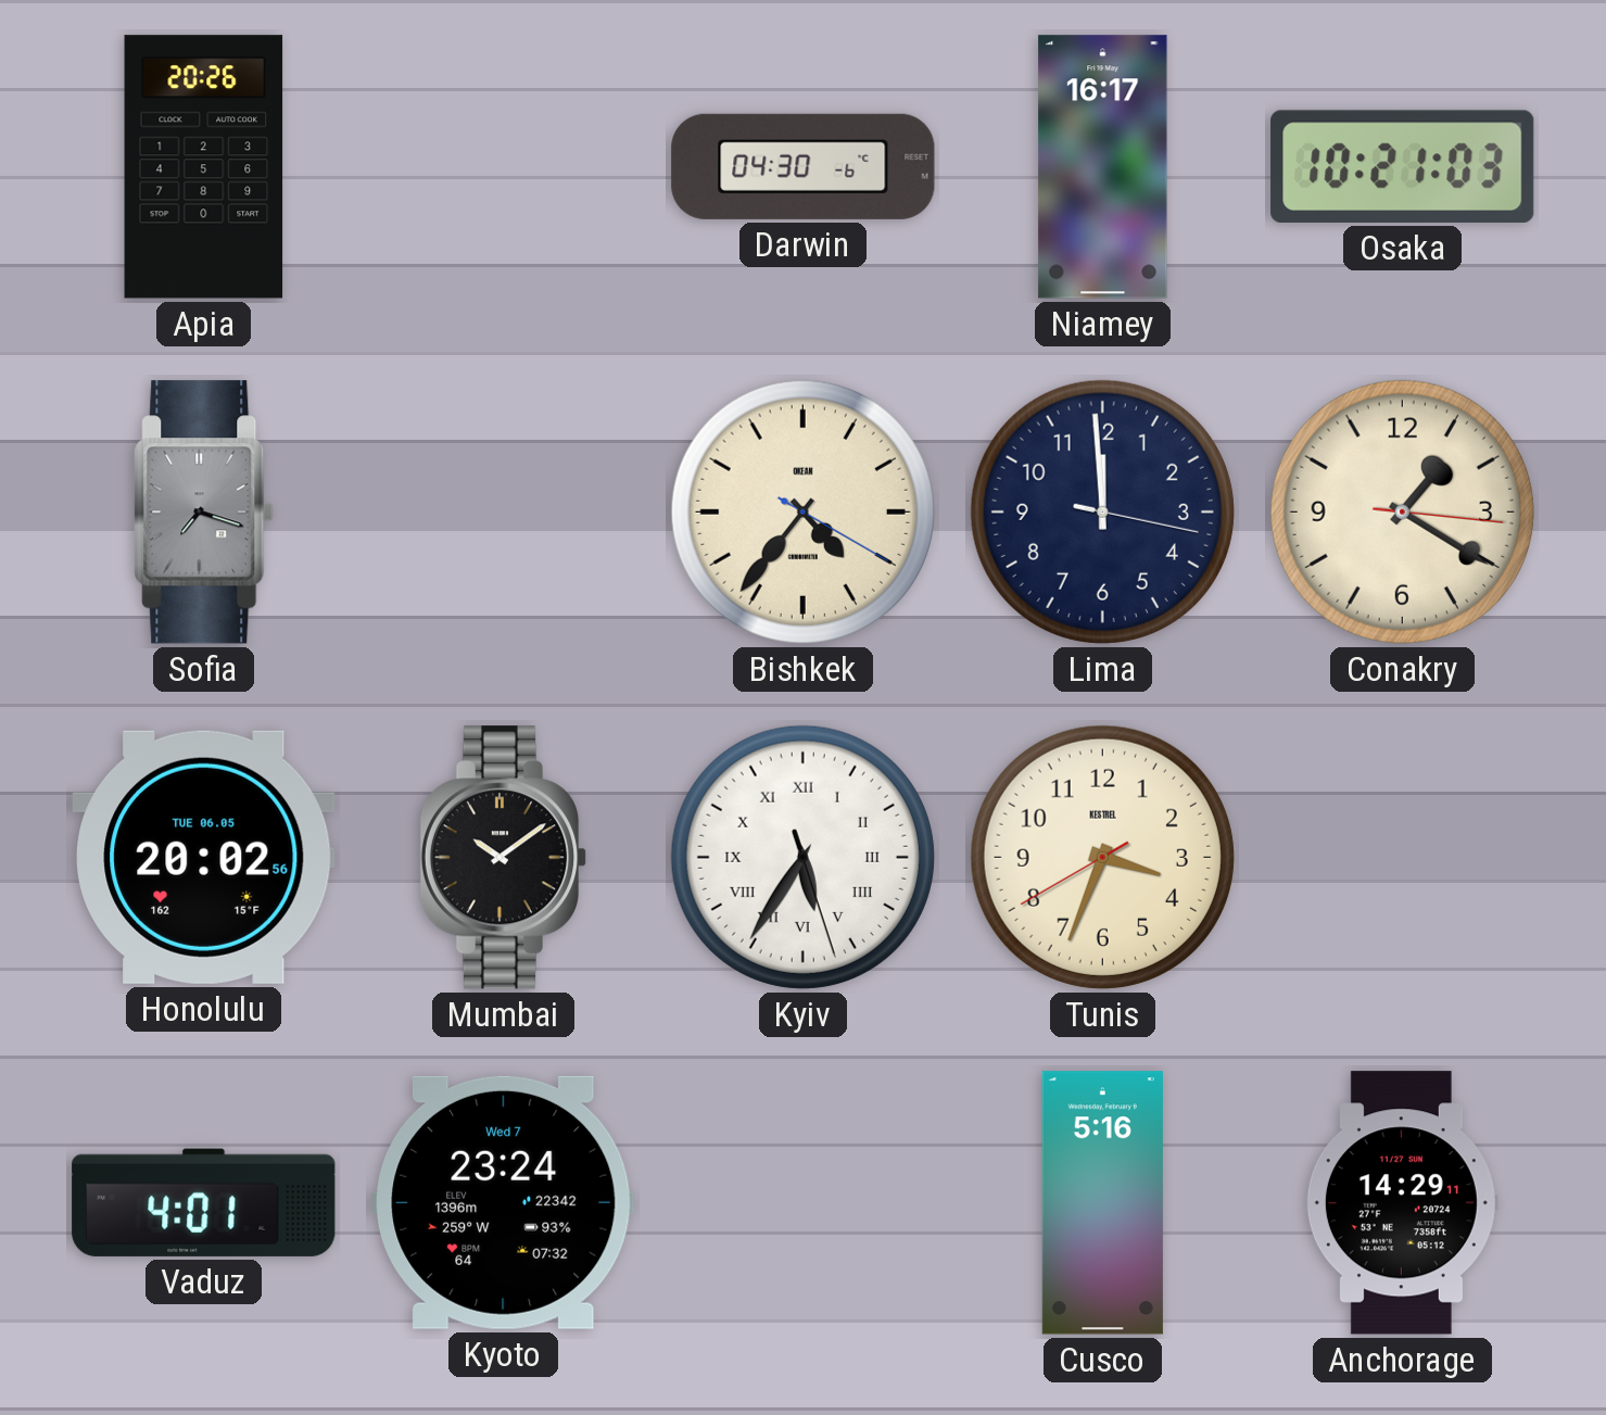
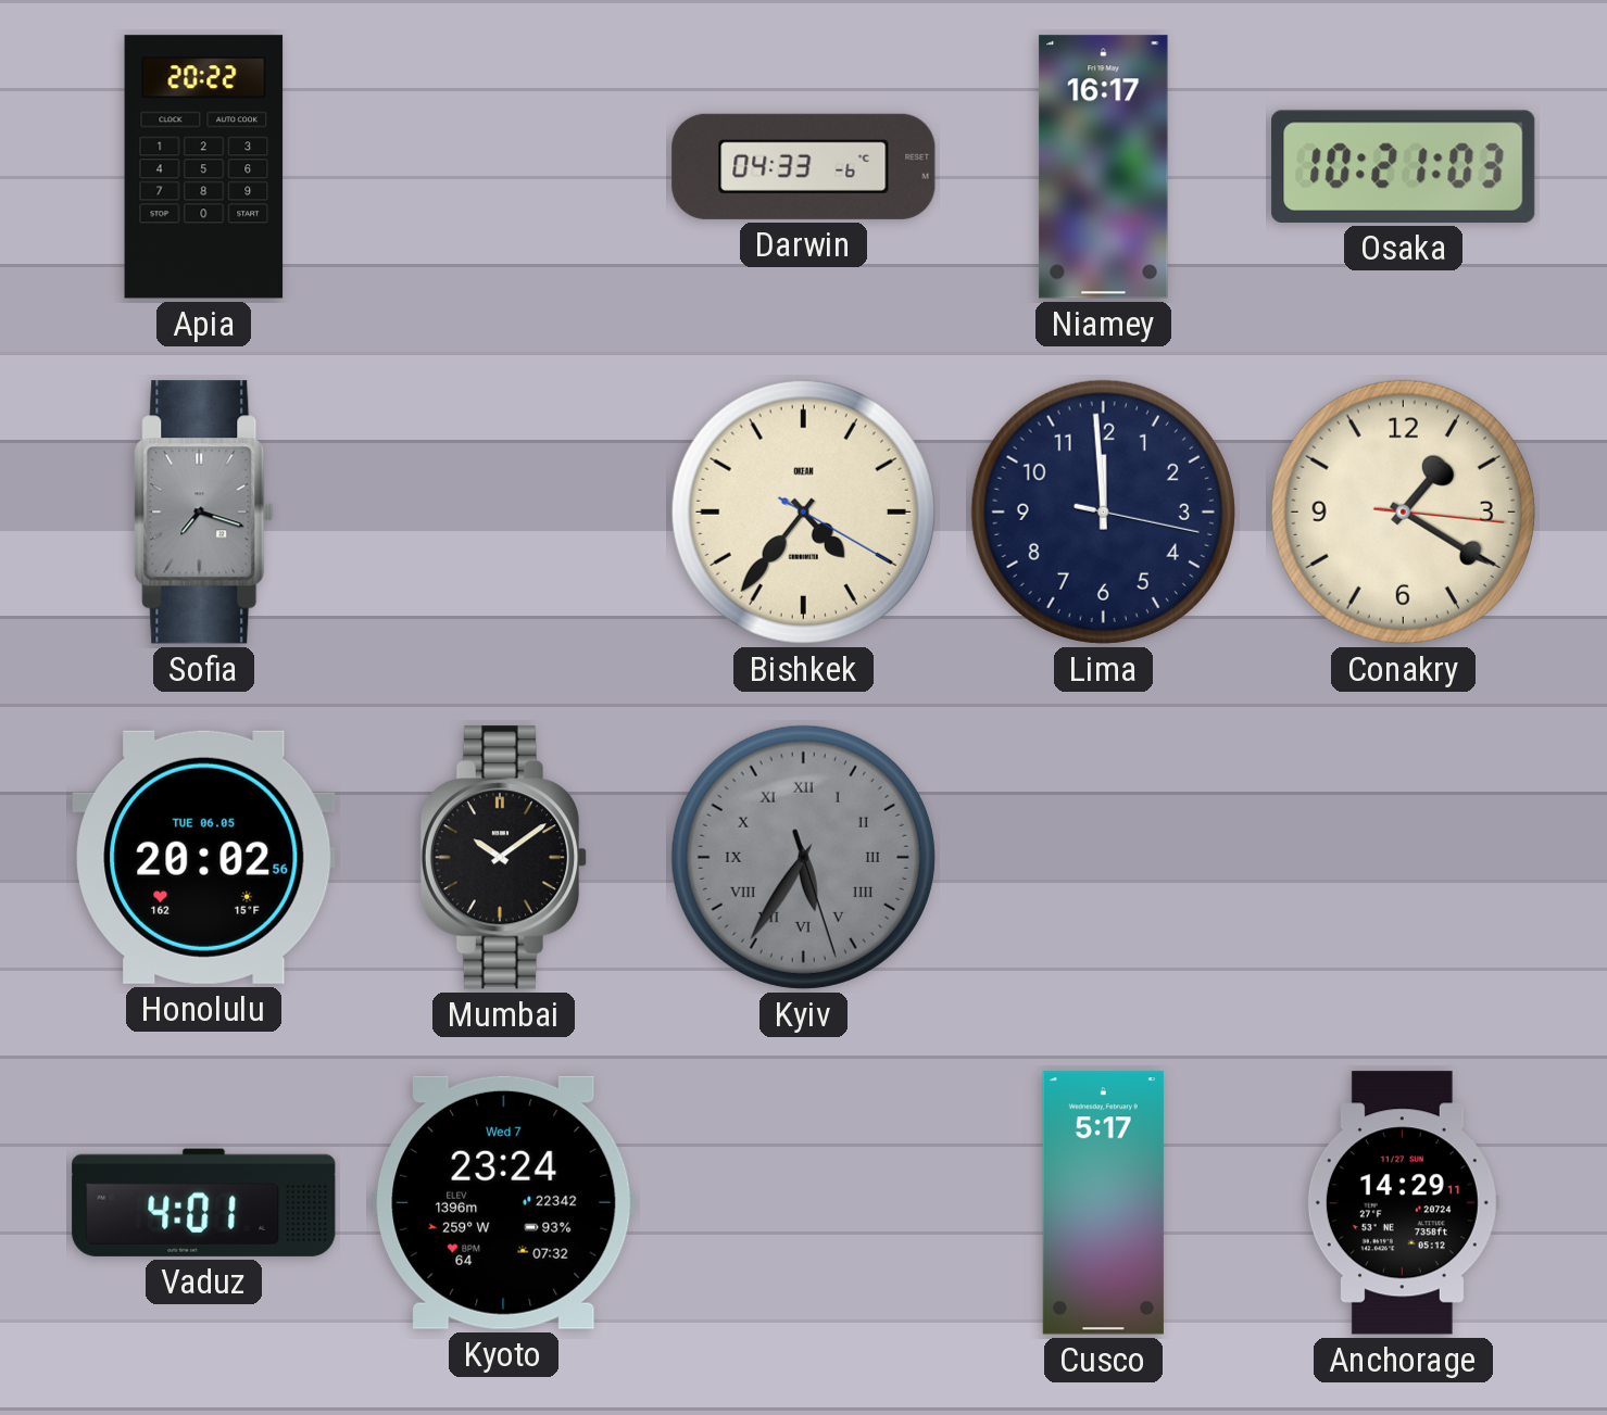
Apia: 20:26 -> 20:22 (204, 167)
Darwin: 04:30 -> 04:33 (804, 166)
Kyiv dial: white -> grey (803, 857)
Tunis: 3:33 -> none (1102, 857)
Cusco: 5:16 -> 5:17 (1103, 1203)
